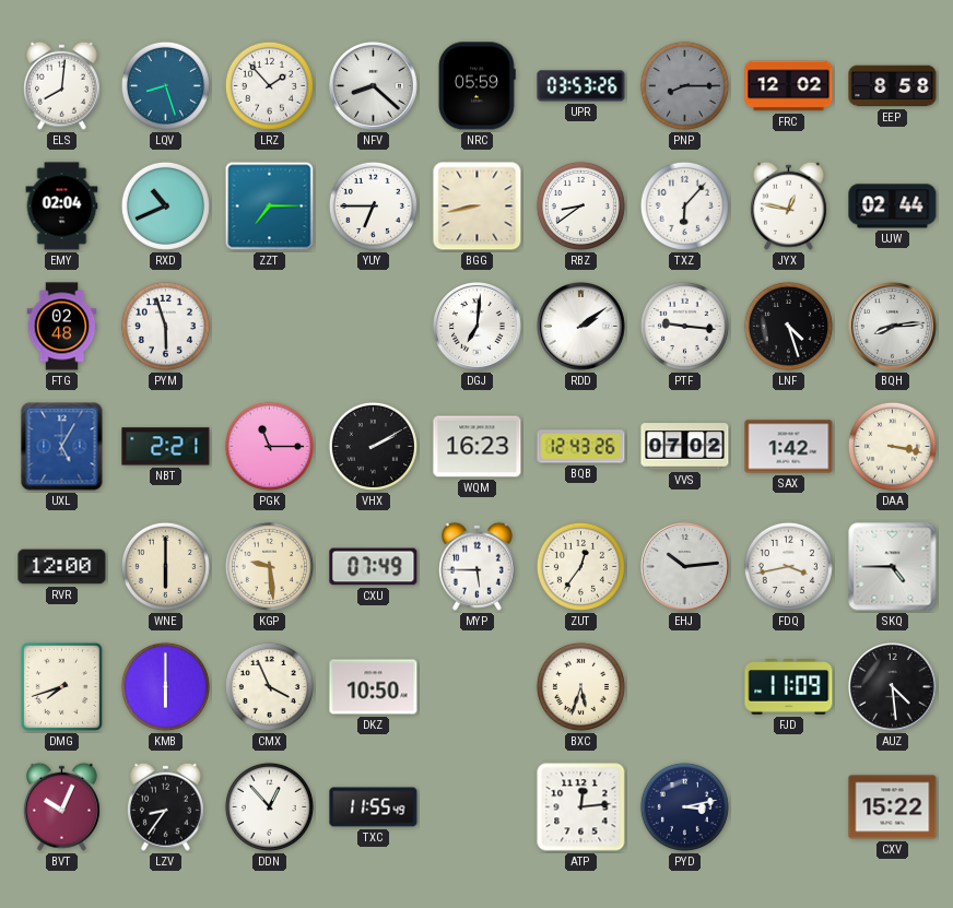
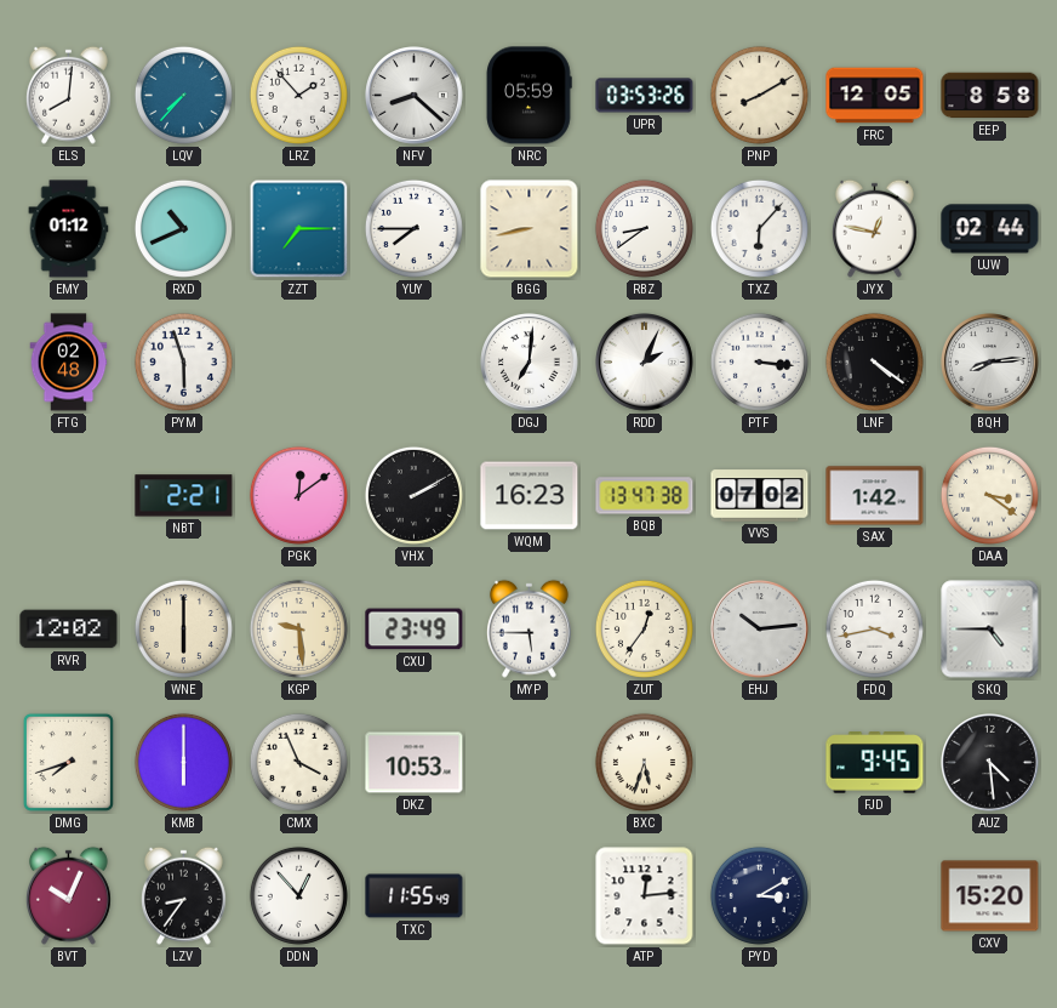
LQV: 8:27 -> 7:37 (183, 95)
PNP: 8:15 -> 8:10 (759, 95)
PNP dial: grey -> cream (759, 95)
FRC: 12:02 -> 12:05 (875, 96)
EMY: 02:04 -> 01:12 (69, 229)
YUY: 6:45 -> 7:45 (413, 228)
RDD: 2:09 -> 2:04 (645, 363)
PTF: 9:16 -> 3:16 (759, 361)
LNF: 4:27 -> 4:21 (874, 361)
UXL: 5:05 -> none (62, 447)
PGK: 11:15 -> 12:09 (298, 495)
BQB: 12:43 -> 13:47 (645, 496)
DAA: 3:17 -> 3:21 (989, 495)
RVR: 12:00 -> 12:02 (69, 630)
CXU: 07:49 -> 23:49 (415, 630)
DKZ: 10:50 -> 10:53 (415, 763)
FJD: 11:09 -> 9:45 (875, 763)
PYD: 3:13 -> 3:10 (759, 895)
CXV: 15:22 -> 15:20 (990, 896)
